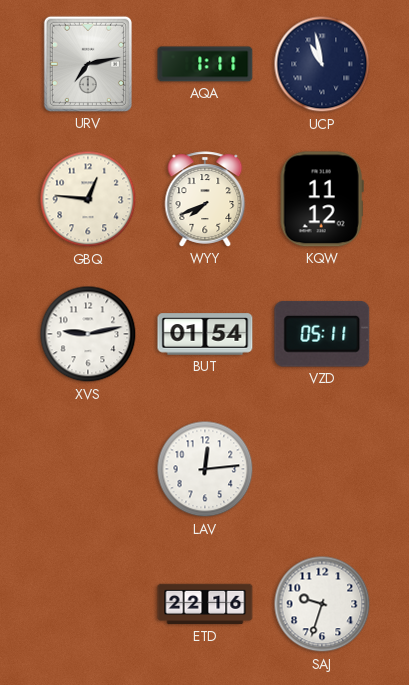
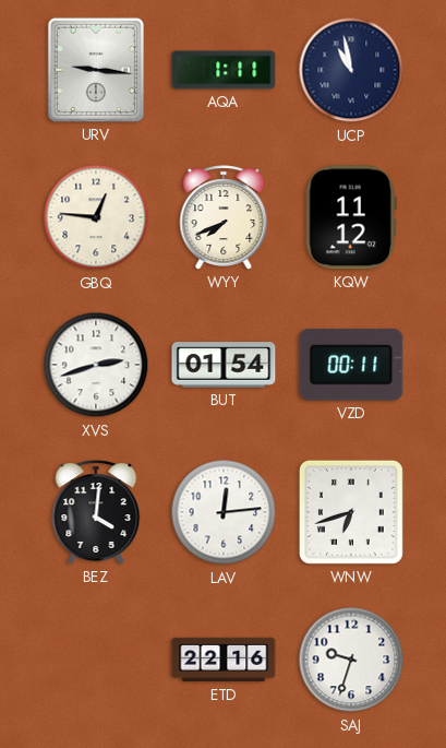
URV: 7:13 -> 9:16 (96, 70)
XVS: 9:13 -> 2:42 (96, 365)
VZD: 05:11 -> 00:11 (351, 365)
BEZ: none -> 4:01 (96, 512)
WNW: none -> 6:42 (351, 512)
